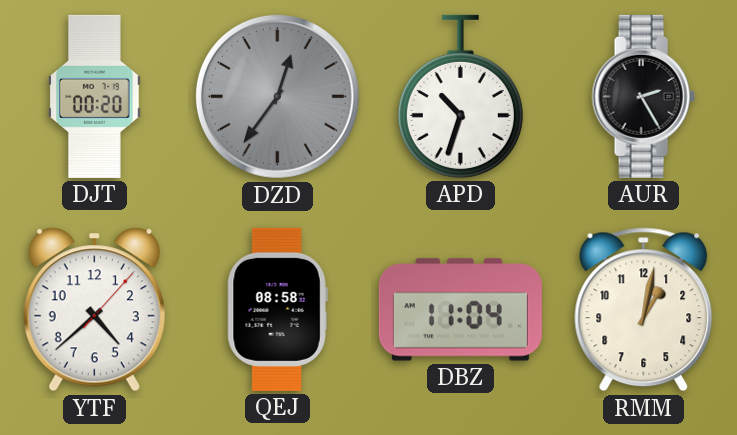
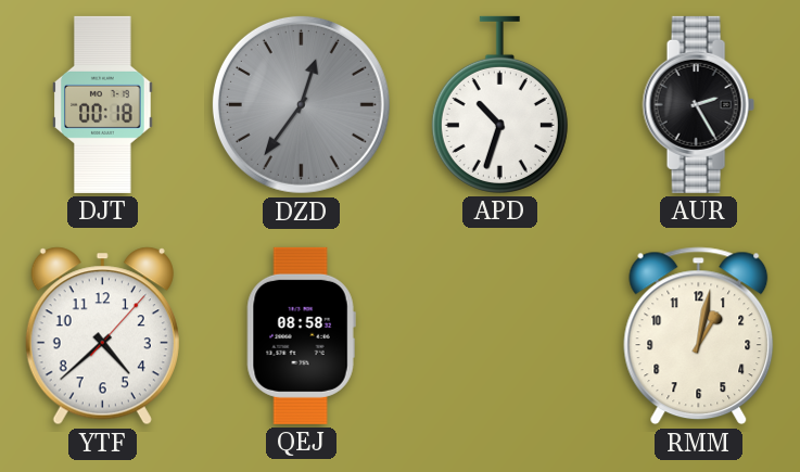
DJT: 00:20 -> 00:18 (103, 104)
DBZ: 11:04 -> none (460, 310)
